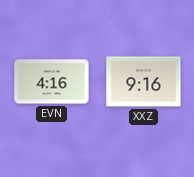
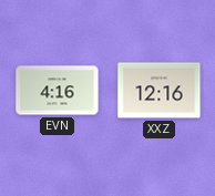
XXZ: 9:16 -> 12:16 (160, 91)
